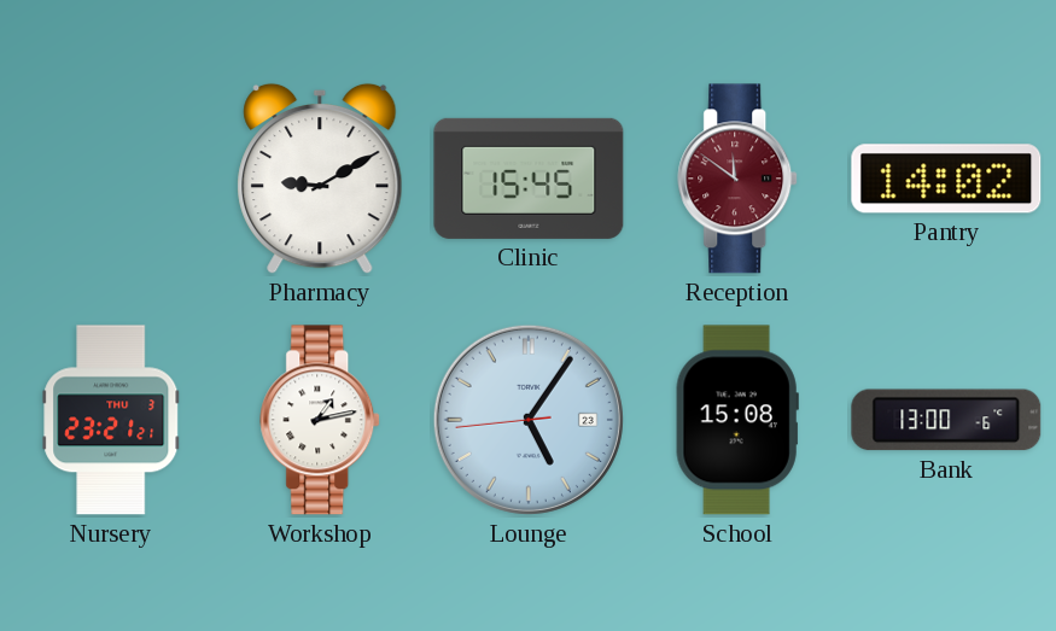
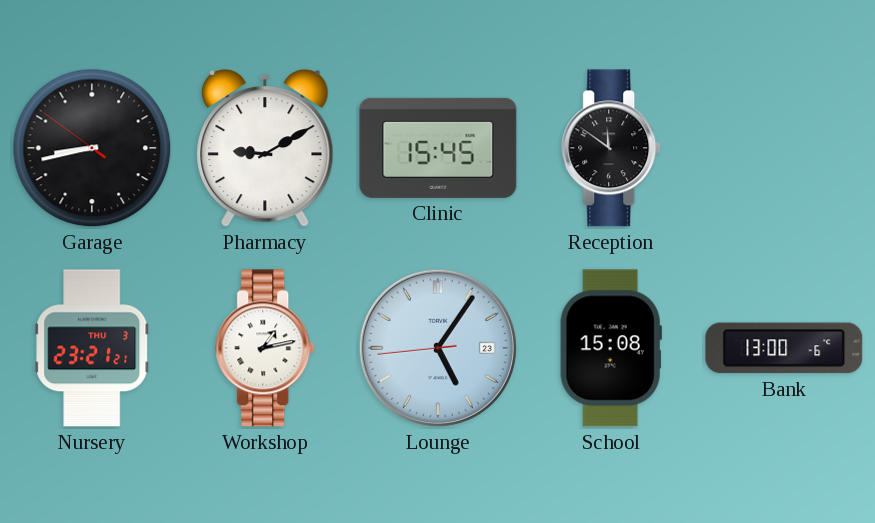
Garage: none -> 8:42 (92, 148)
Reception dial: burgundy -> black (612, 148)
Pantry: 14:02 -> none (946, 179)
